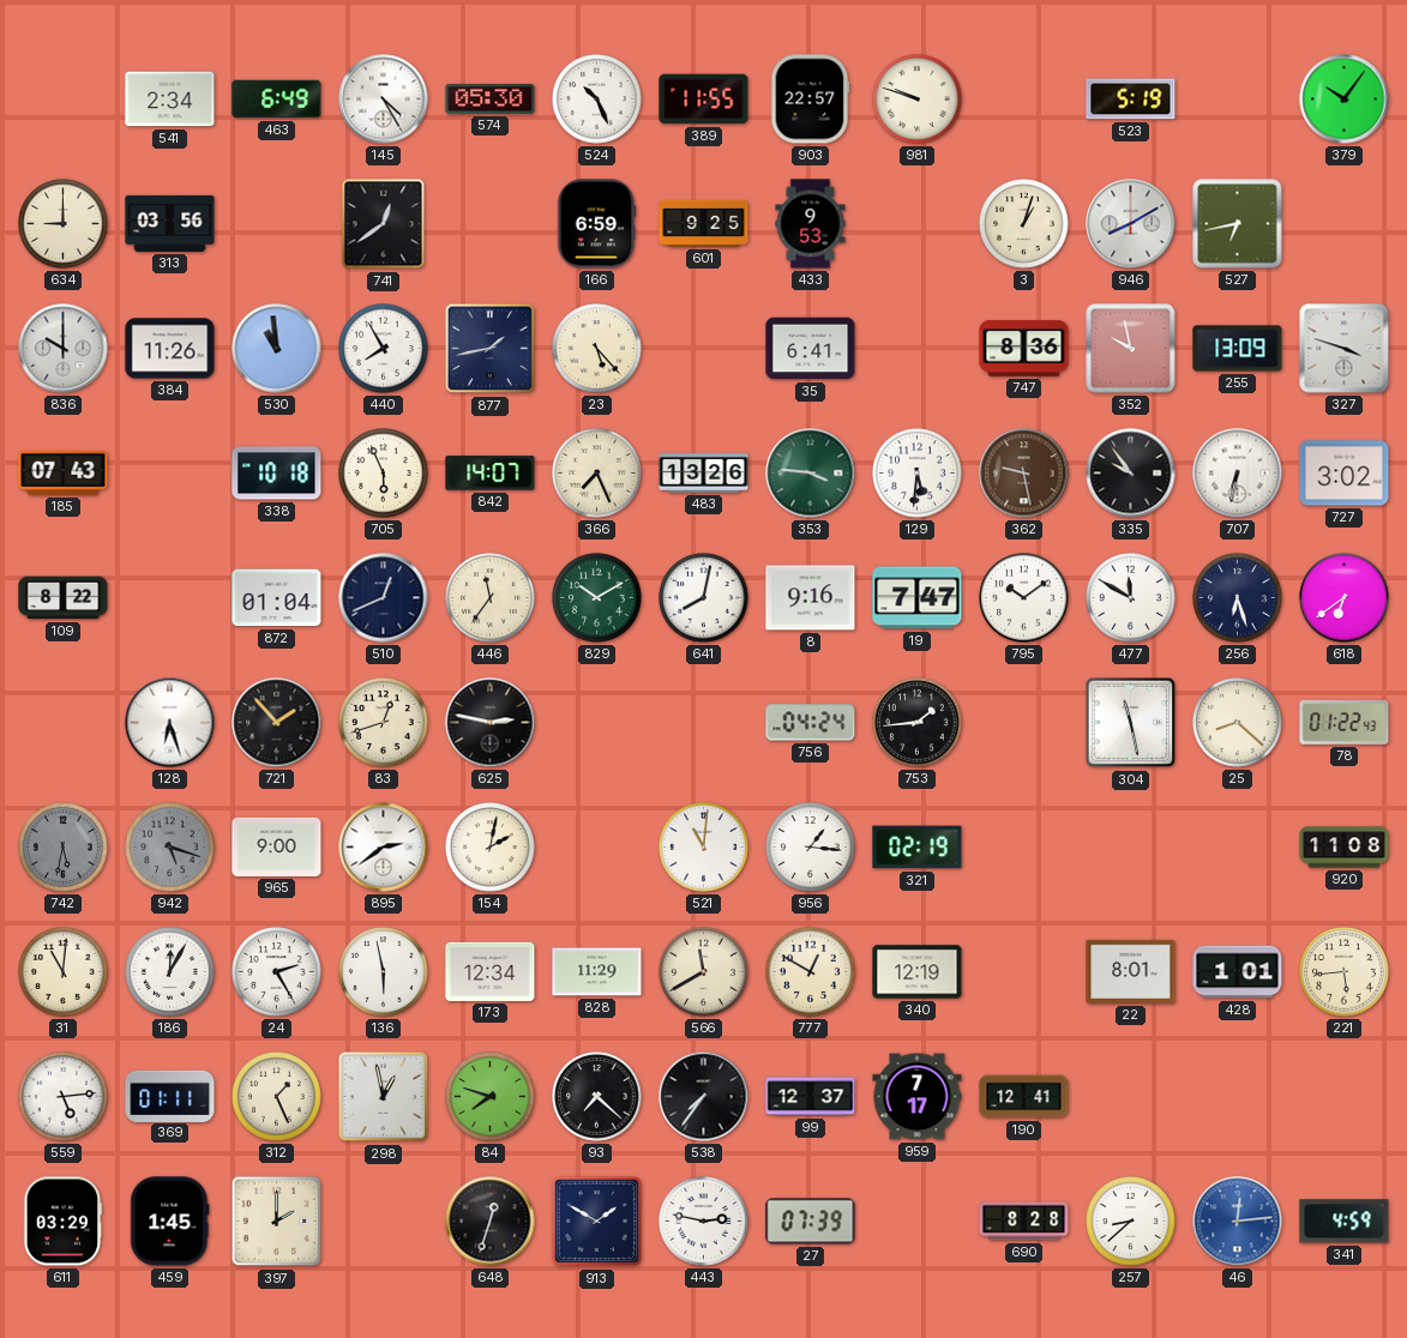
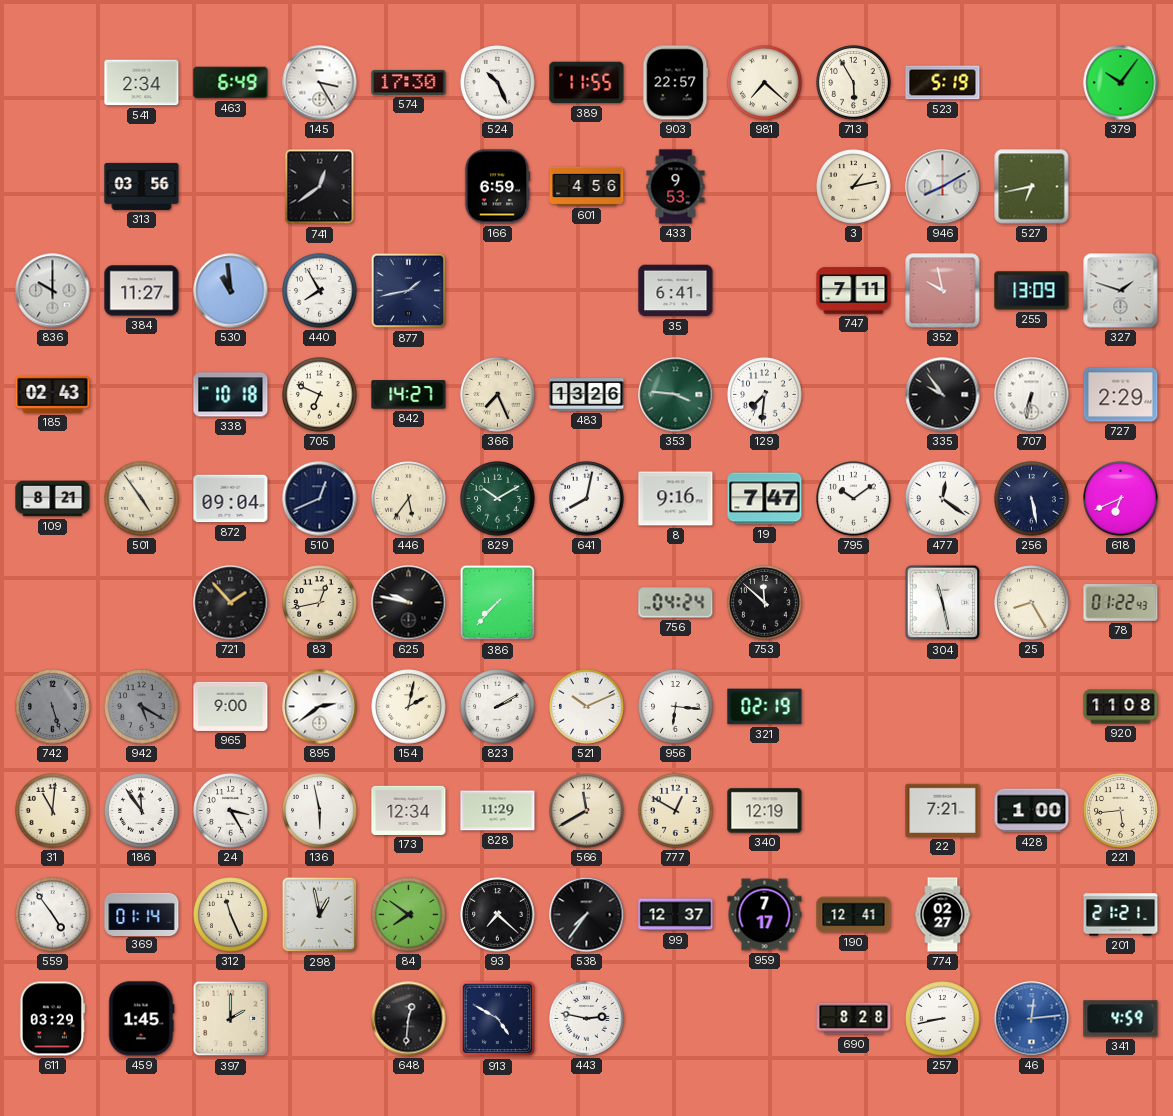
145: 4:25 -> 3:25 (320, 83)
574: 05:30 -> 17:30 (409, 82)
981: 9:48 -> 7:22 (765, 83)
713: none -> 5:55 (854, 83)
634: 9:00 -> none (64, 224)
601: 9:25 -> 4:56 (587, 186)
3: 1:03 -> 1:13 (854, 187)
384: 11:26 -> 11:27 (142, 291)
23: 5:23 -> none (597, 349)
747: 8:36 -> 7:11 (854, 291)
327: 3:48 -> 1:48 (1121, 291)
185: 07:43 -> 02:43 (53, 394)
705: 5:56 -> 6:49 (320, 395)
842: 14:07 -> 14:27 (409, 395)
129: 5:31 -> 7:31 (765, 395)
362: 9:28 -> none (1024, 474)
727: 3:02 -> 2:29 (1121, 395)
109: 8:22 -> 8:21 (53, 499)
501: none -> 4:54 (142, 499)
872: 01:04 -> 09:04 (231, 499)
446: 11:36 -> 5:36 (409, 499)
477: 11:50 -> 12:21 (943, 499)
256: 6:27 -> 5:28 (1032, 499)
618: 6:39 -> 6:41 (1121, 499)
128: 6:27 -> none (170, 723)
83: 12:42 -> 12:43 (320, 603)
625: 2:47 -> 9:47 (409, 603)
386: none -> 7:37 (498, 603)
753: 1:44 -> 11:52 (765, 603)
25: 8:22 -> 8:25 (1032, 603)
742: 5:32 -> 5:27 (53, 707)
942: 5:18 -> 5:20 (142, 707)
823: none -> 2:10 (498, 707)
521: 11:01 -> 10:11 (587, 707)
956: 1:16 -> 6:16 (676, 707)
186: 12:05 -> 11:54 (142, 811)
24: 2:25 -> 3:25 (231, 811)
22: 8:01 -> 7:21 (943, 810)
428: 1:01 -> 1:00 (1032, 811)
559: 5:14 -> 4:54 (53, 915)
369: 01:11 -> 01:14 (142, 914)
312: 1:26 -> 11:26 (231, 915)
84: 7:48 -> 7:51 (409, 915)
774: none -> 02:27 (943, 915)
201: none -> 21:21 (1121, 915)
648: 12:33 -> 12:31 (409, 1019)
913: 1:50 -> 4:50 (498, 1019)
27: 07:39 -> none (811, 1222)
257: 8:38 -> 8:43 (943, 1019)
